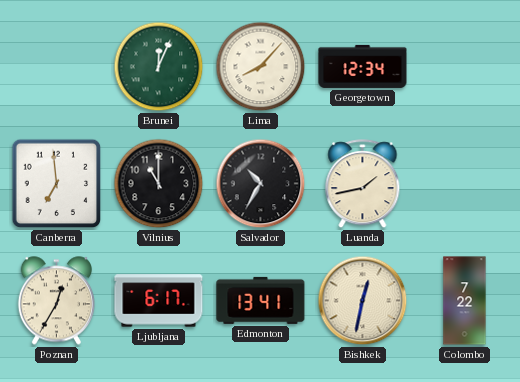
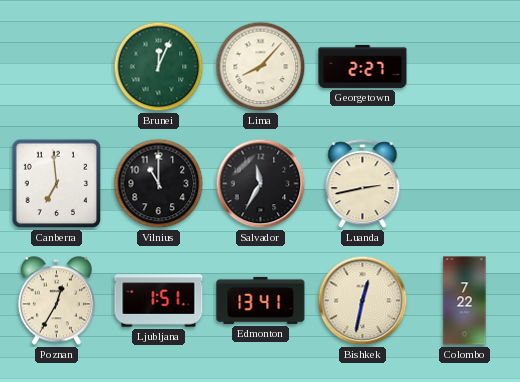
Georgetown: 12:34 -> 2:27 (363, 66)
Salvador: 10:35 -> 11:35 (261, 184)
Luanda: 1:43 -> 2:43 (363, 184)
Ljubljana: 6:17 -> 1:51 (159, 301)
